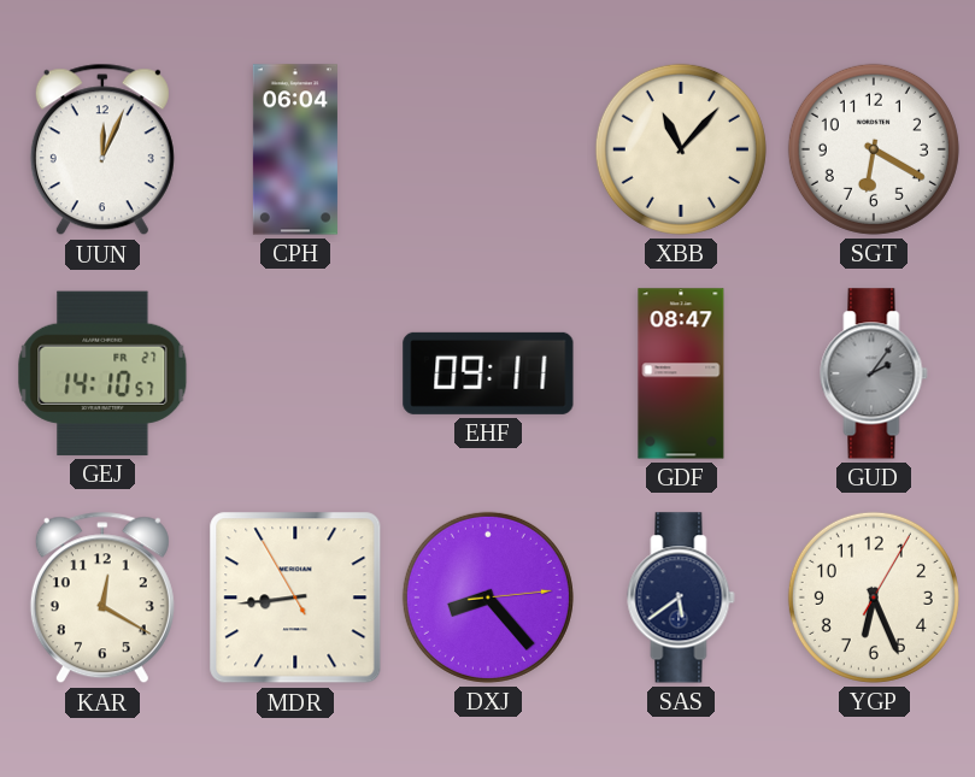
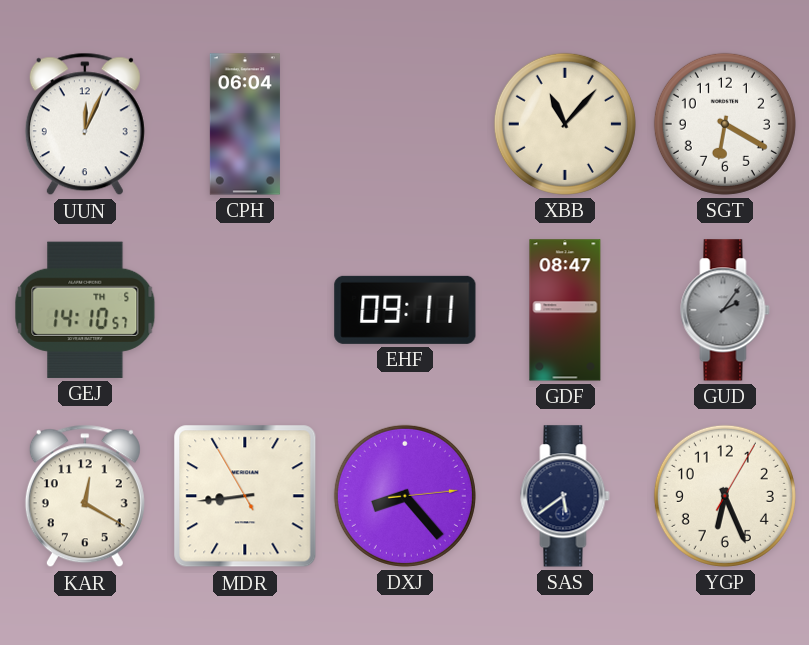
GEJ date: FR 27 -> TH 5 (85, 310)
